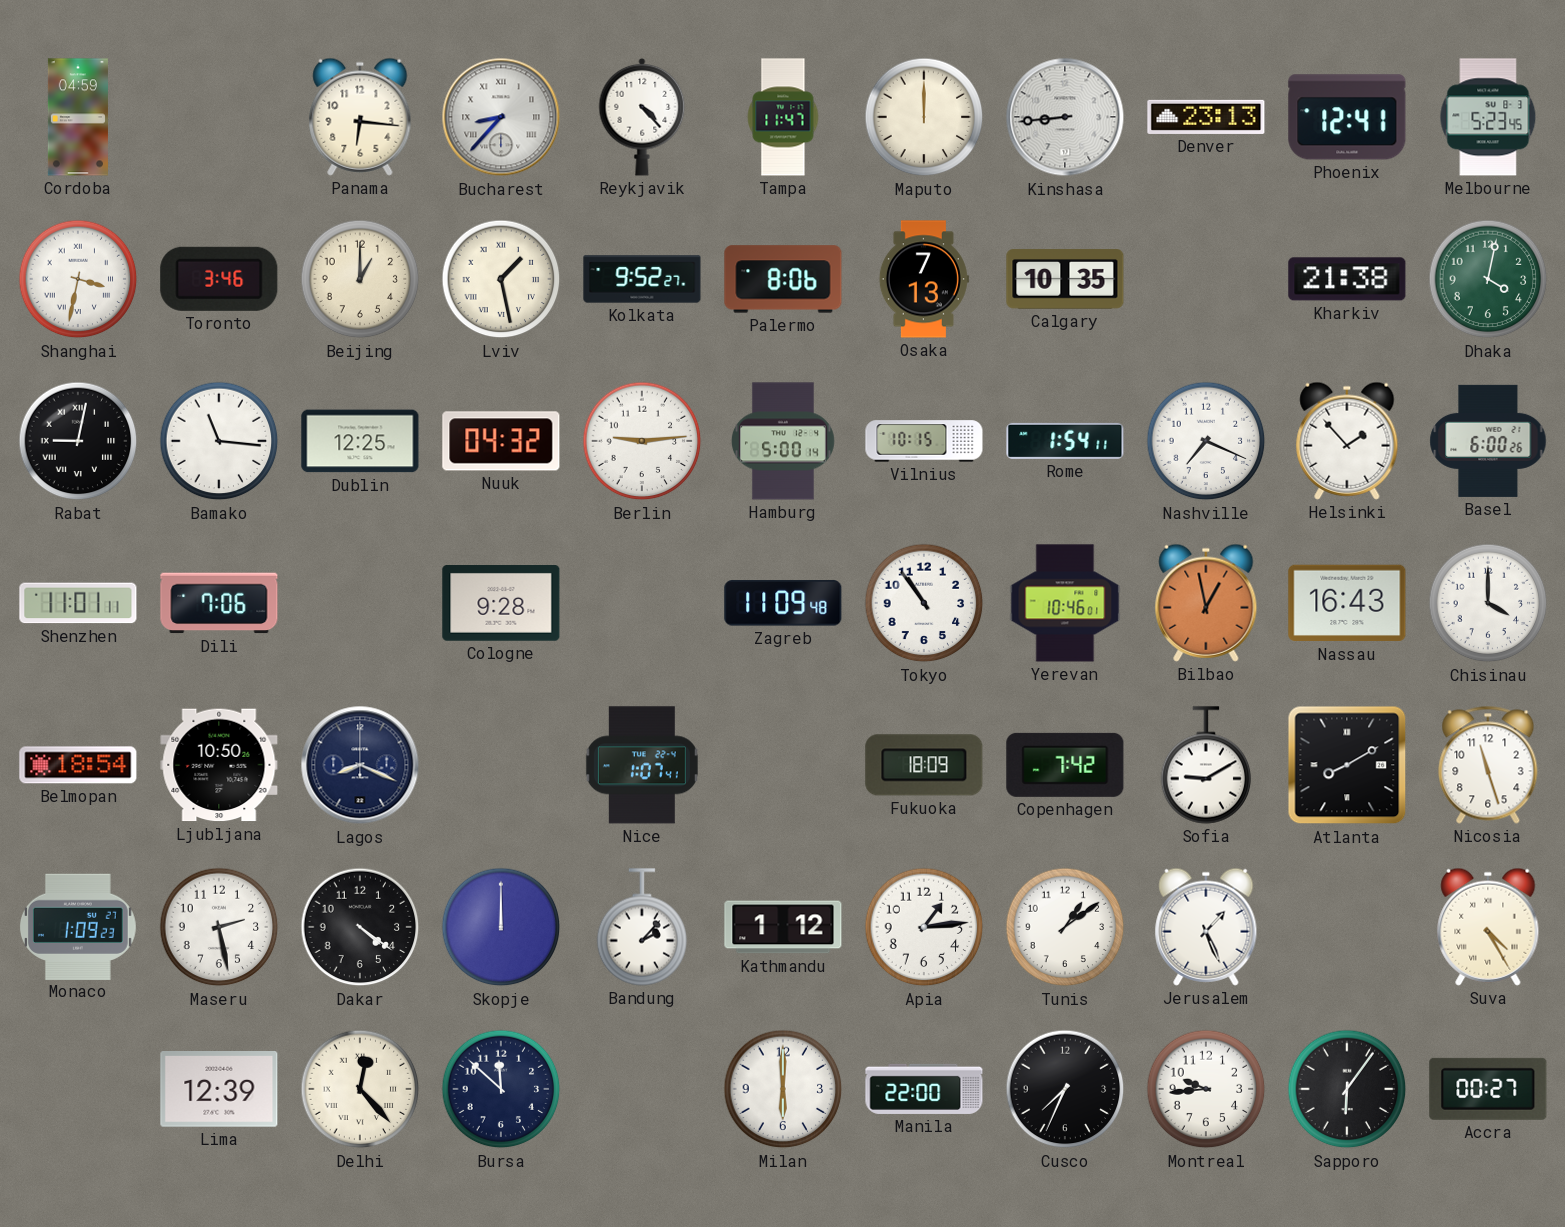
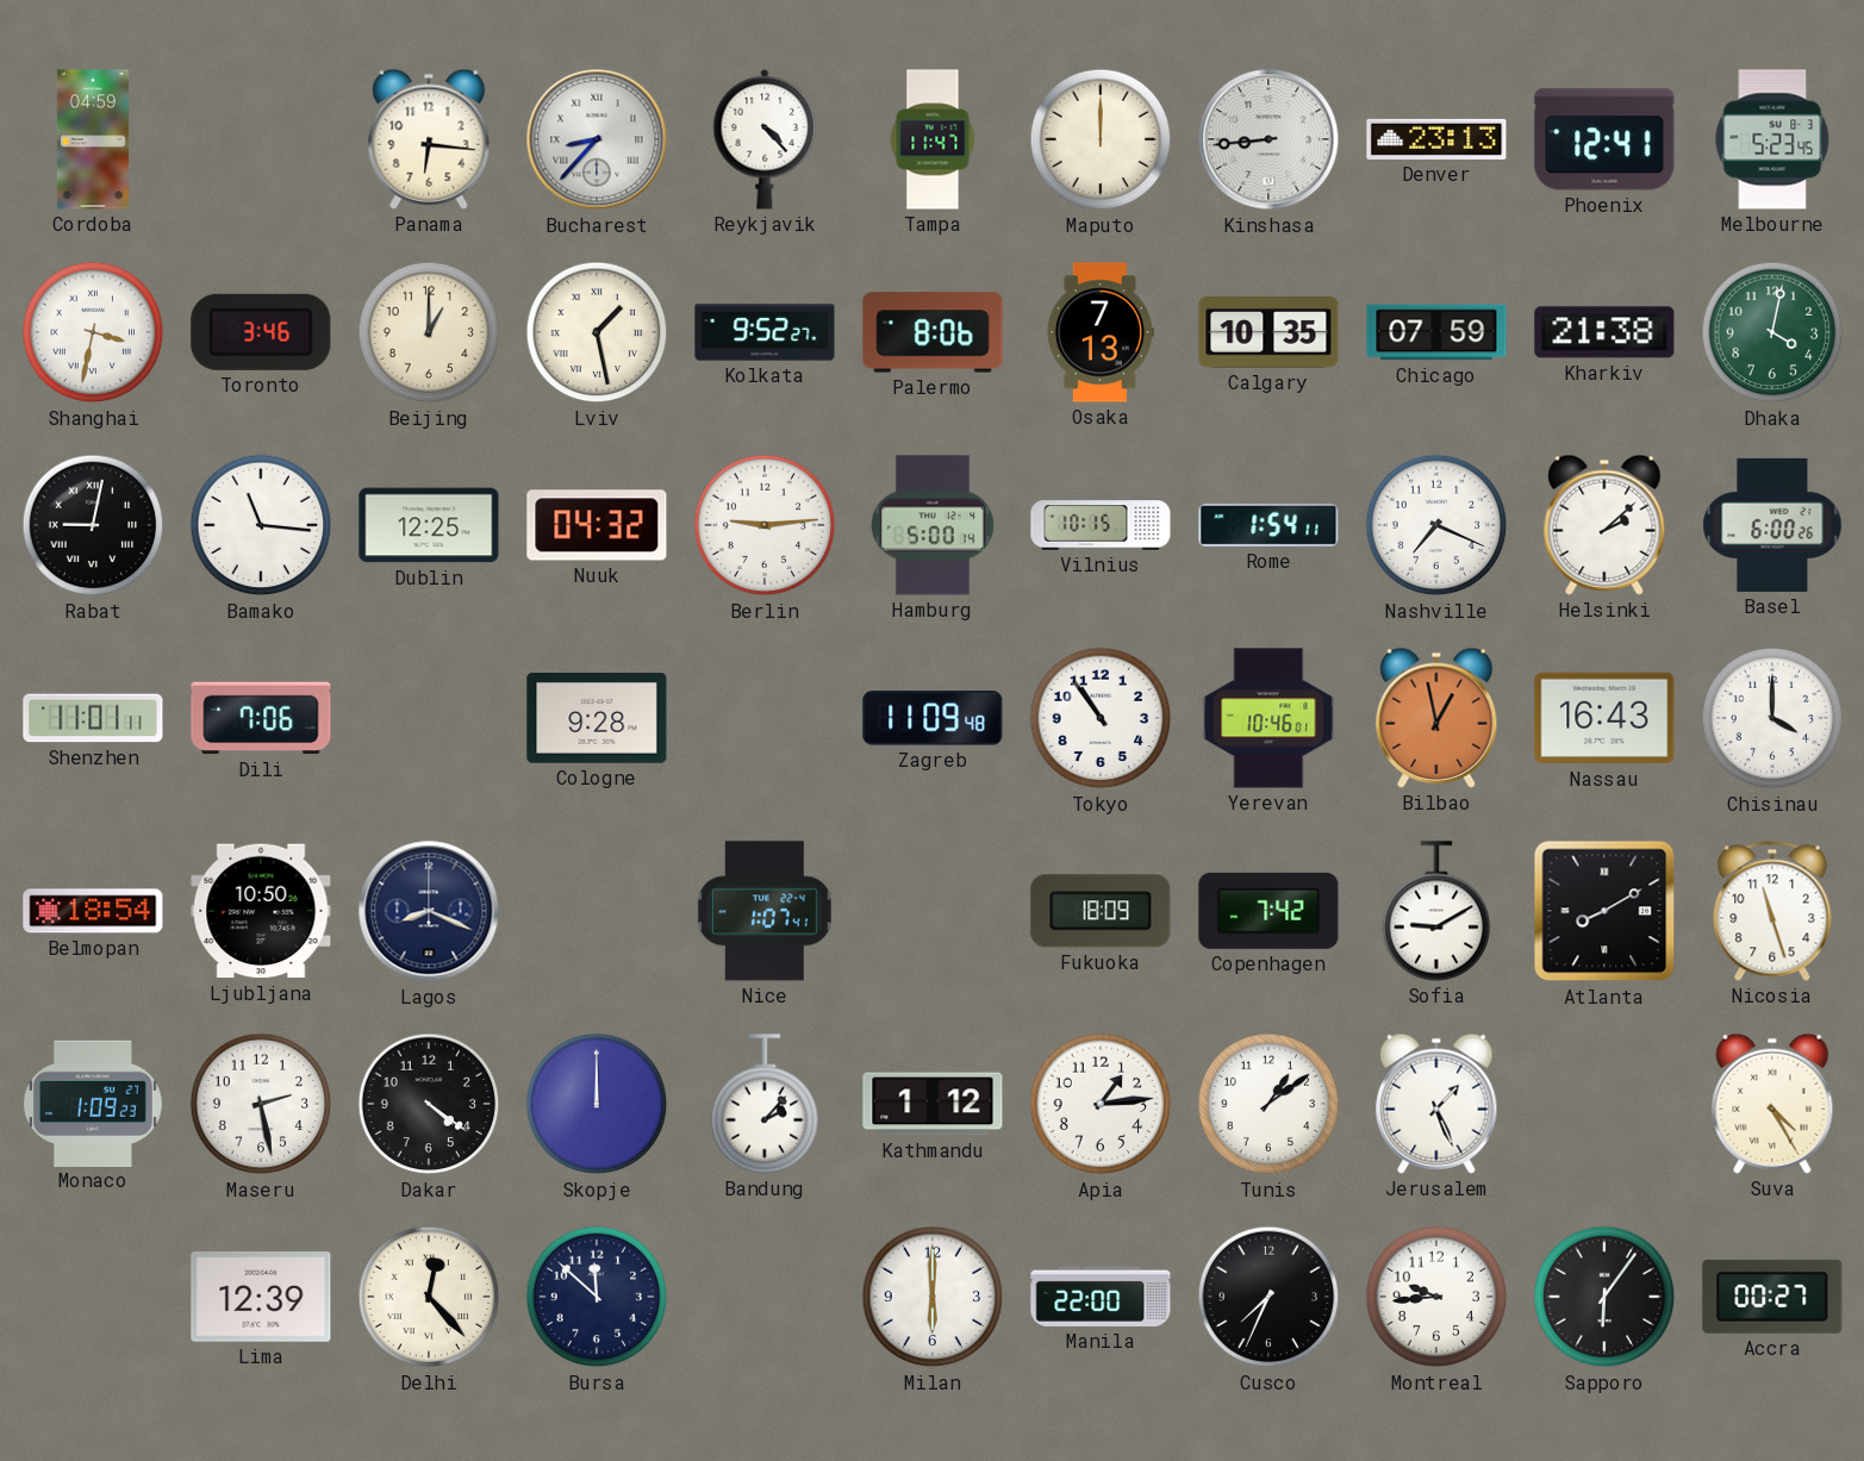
Chicago: none -> 07:59 (1436, 332)
Helsinki: 1:53 -> 2:08 (1604, 525)
